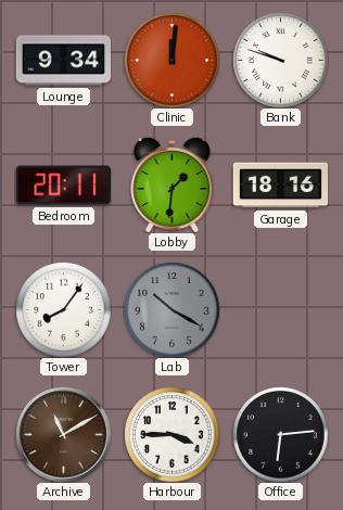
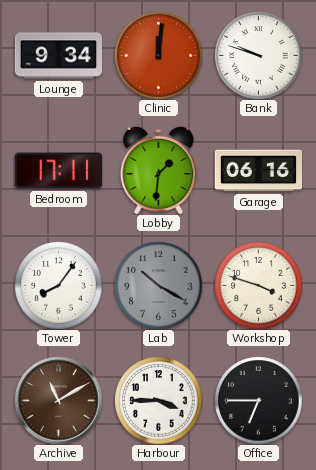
Bedroom: 20:11 -> 17:11 (58, 171)
Garage: 18:16 -> 06:16 (258, 171)
Workshop: none -> 3:48 (258, 285)
Office: 6:14 -> 6:45 (258, 400)
